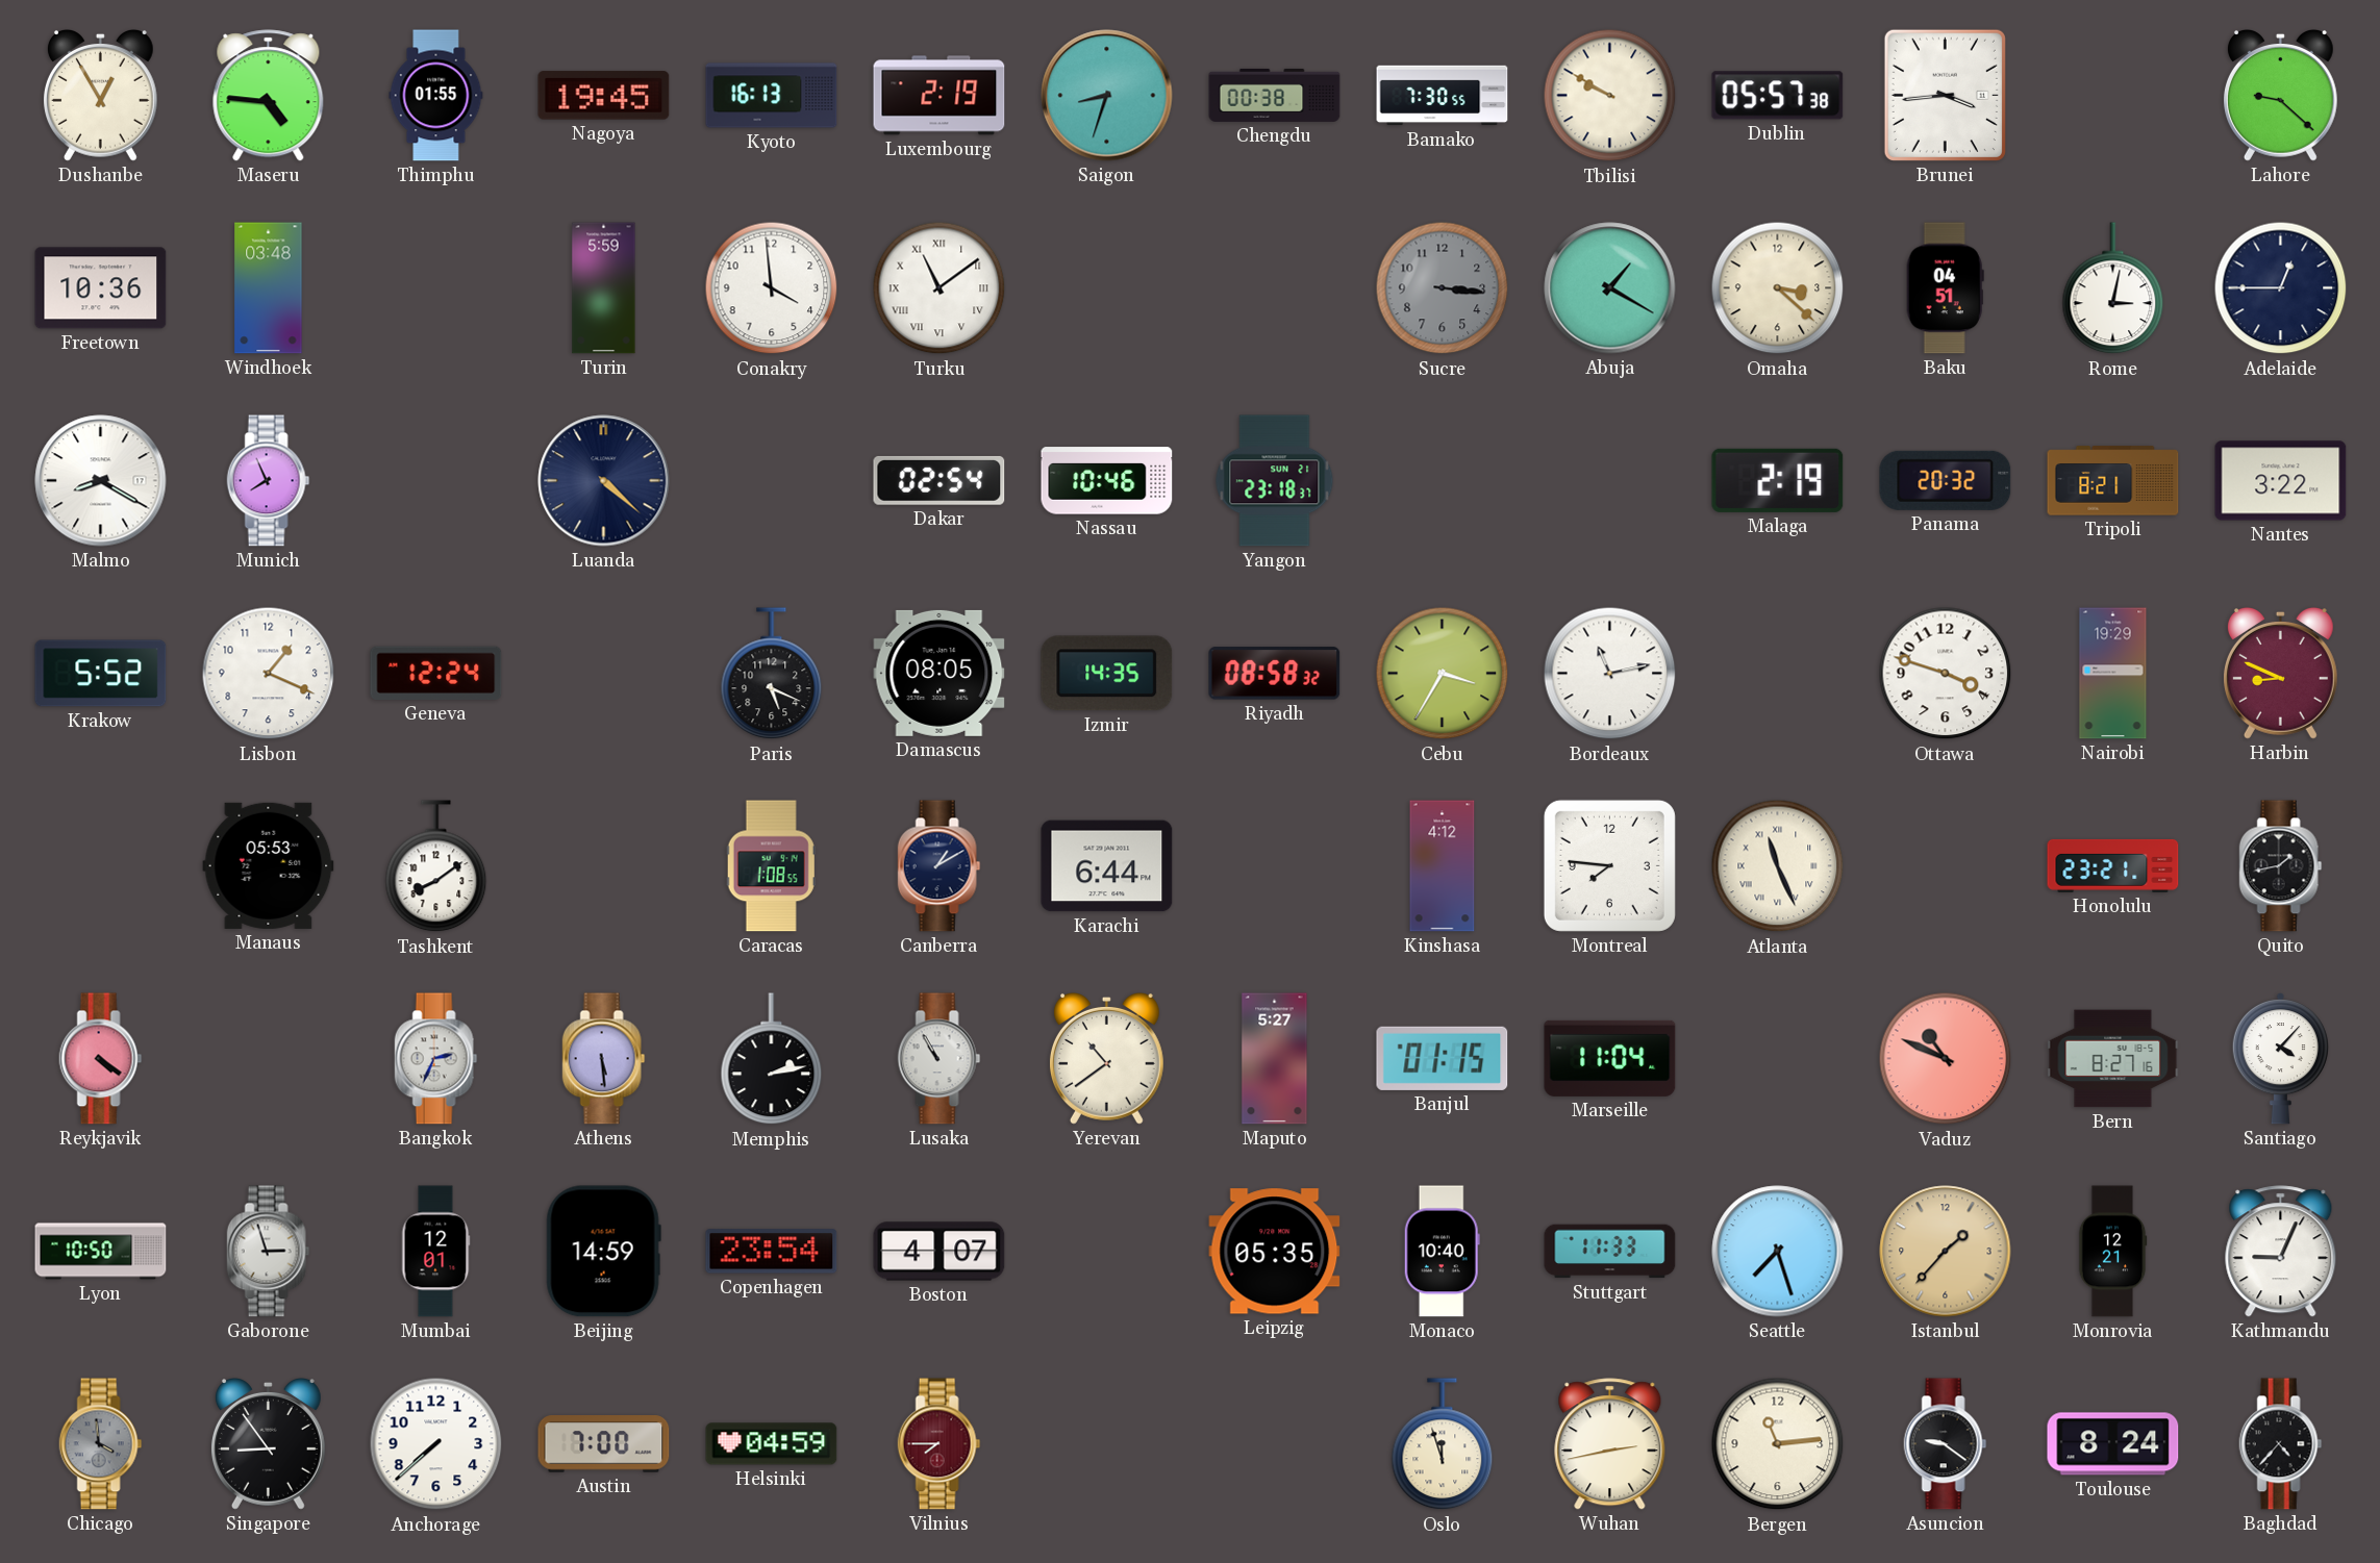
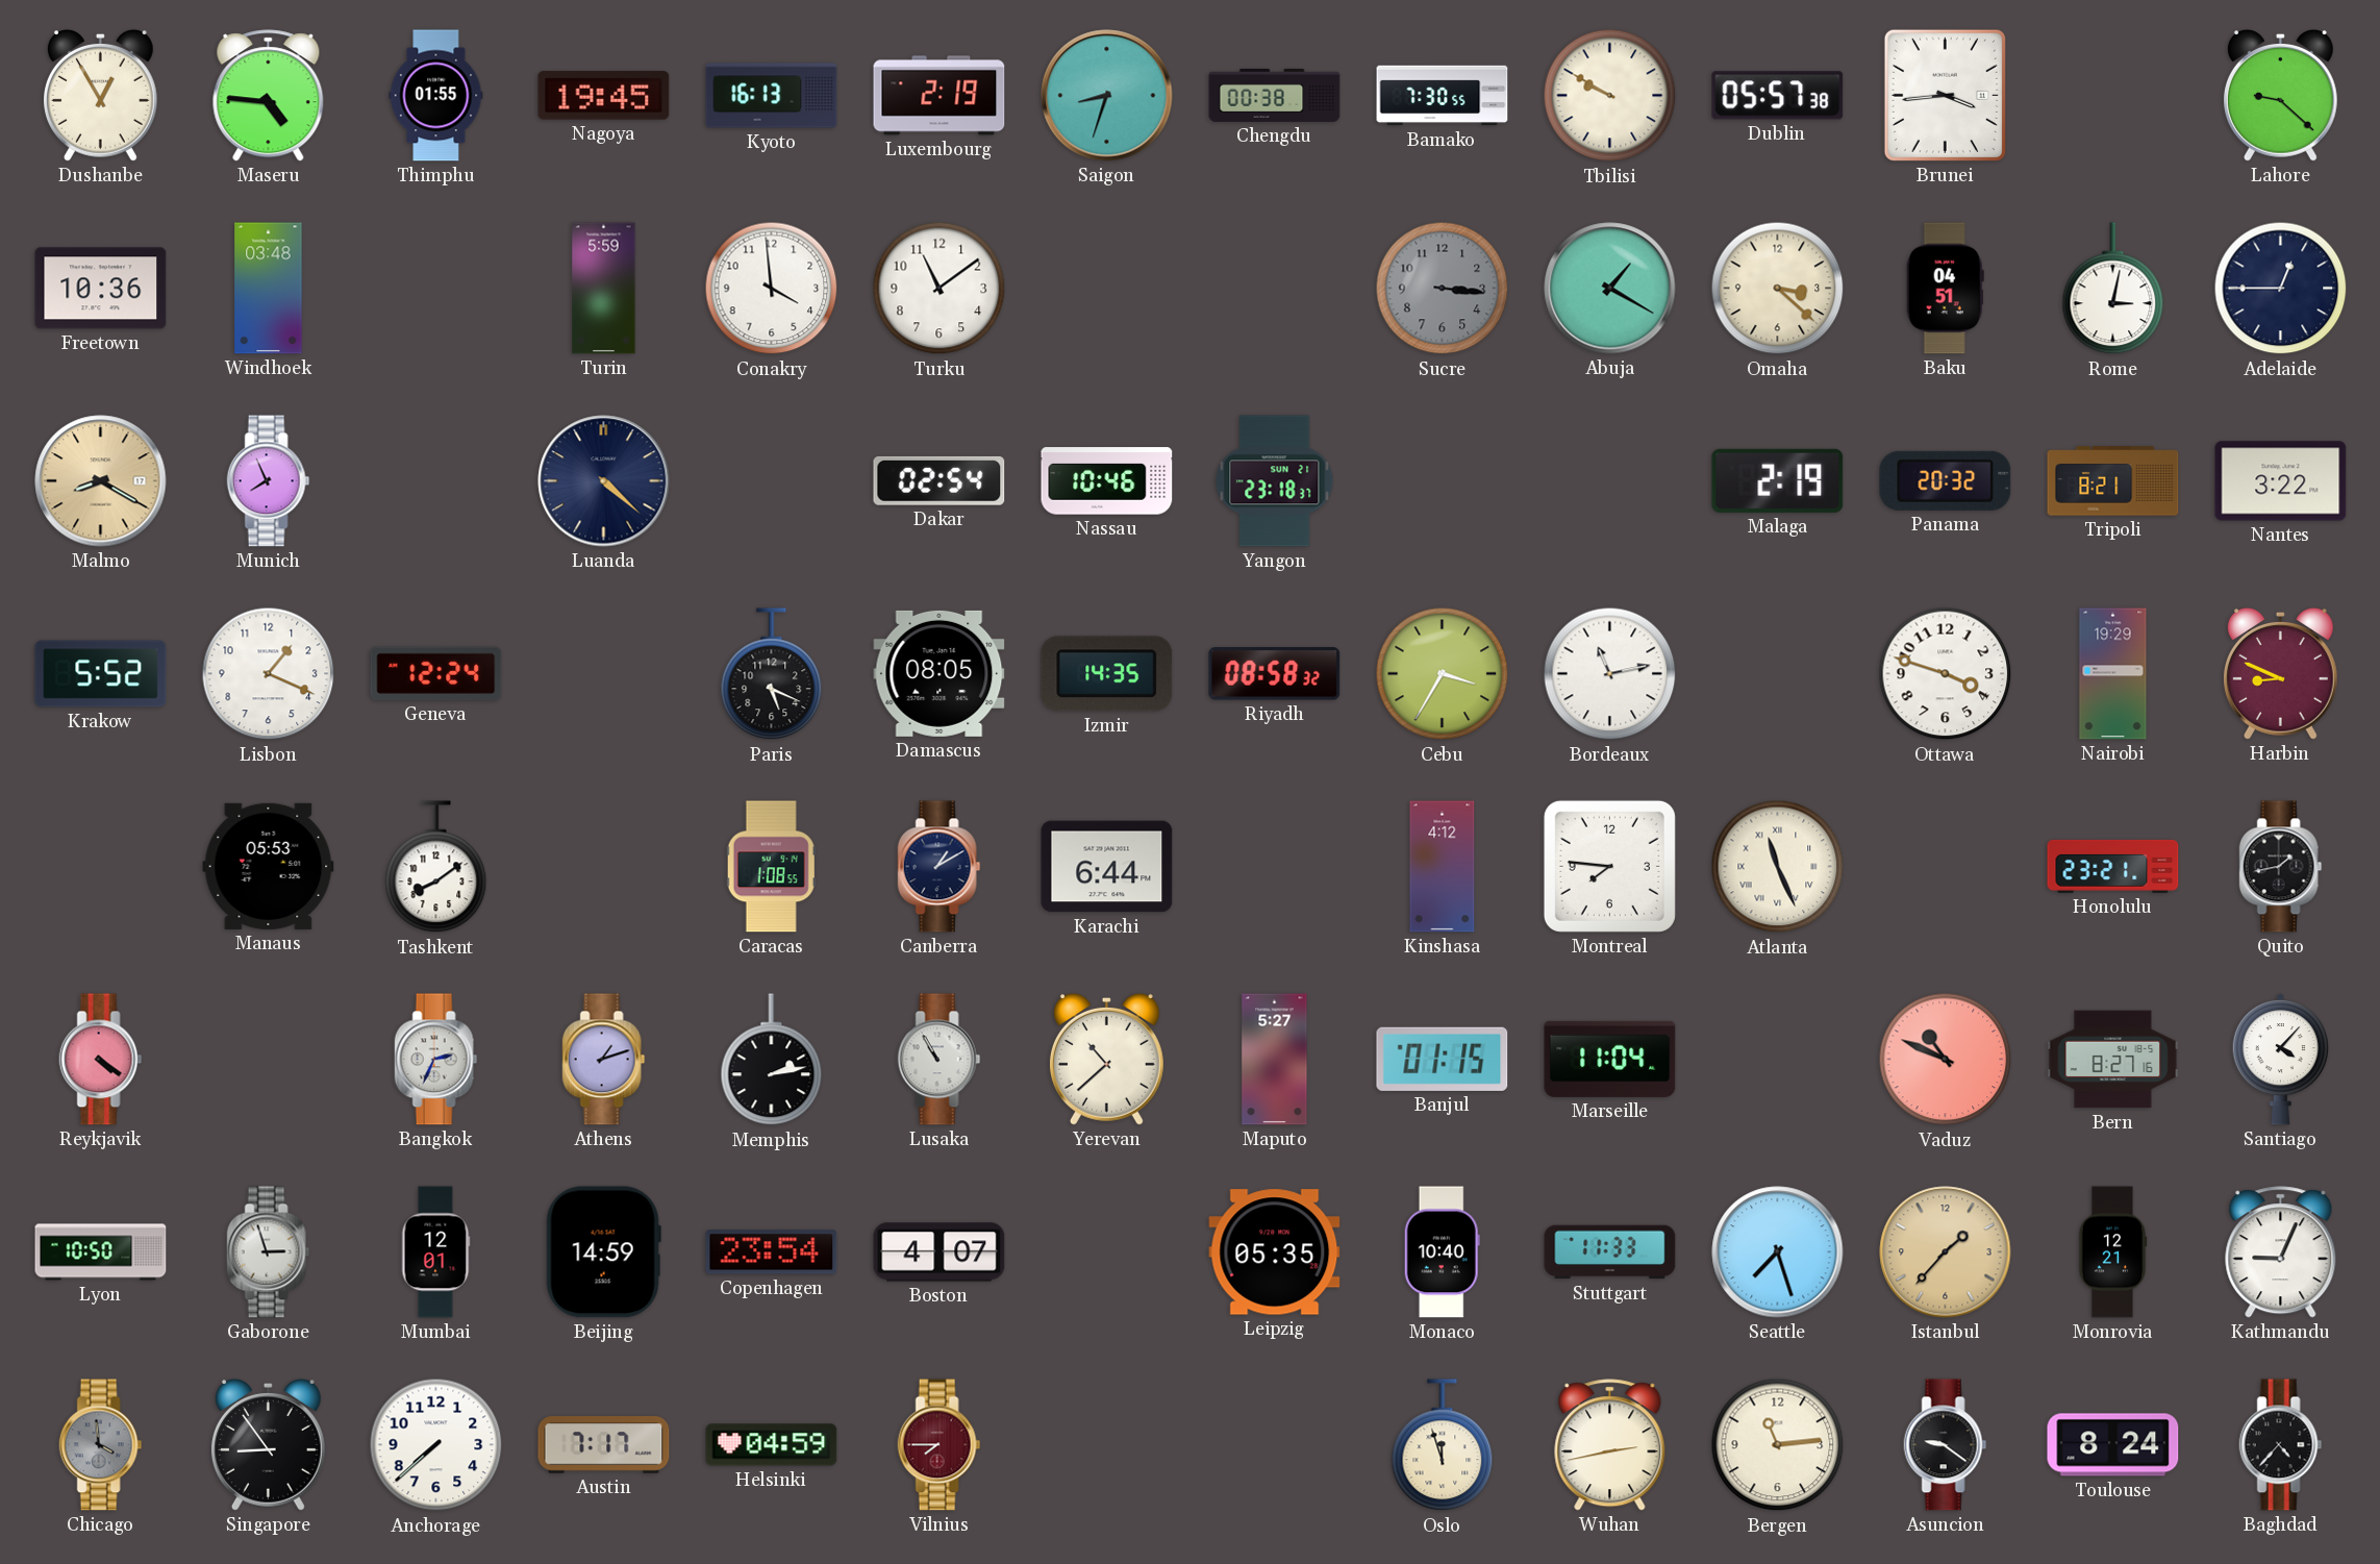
Turku numerals: Roman -> Arabic (940, 289)
Malmo dial: white -> champagne (101, 481)
Athens: 5:29 -> 1:12 (604, 1060)
Yerevan: 10:39 -> 10:38 (1106, 1060)
Austin: 7:00 -> 7:17 (604, 1445)
